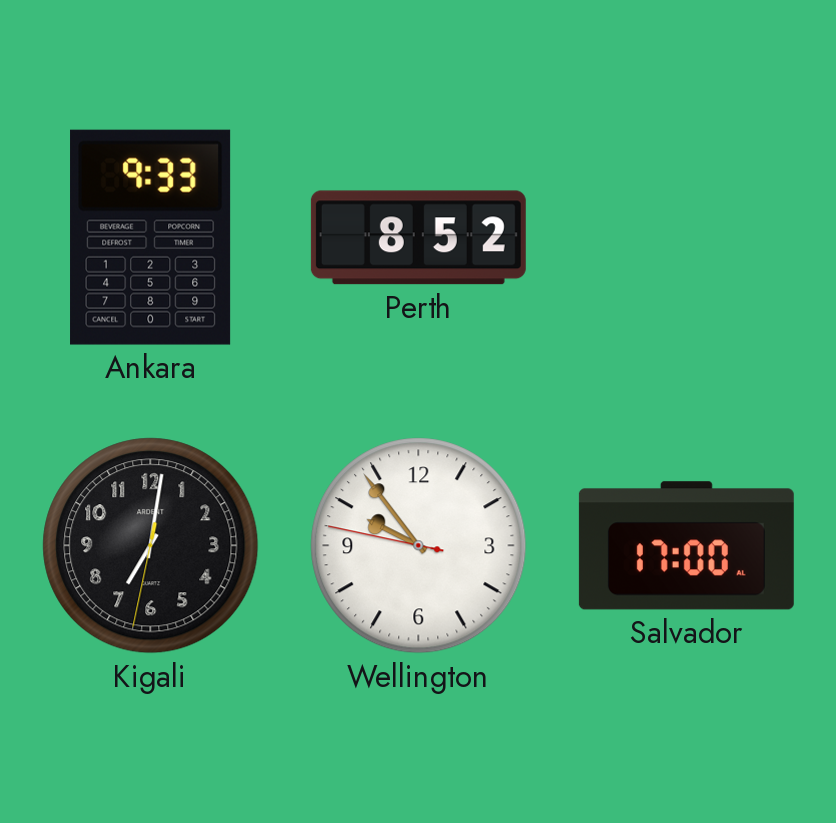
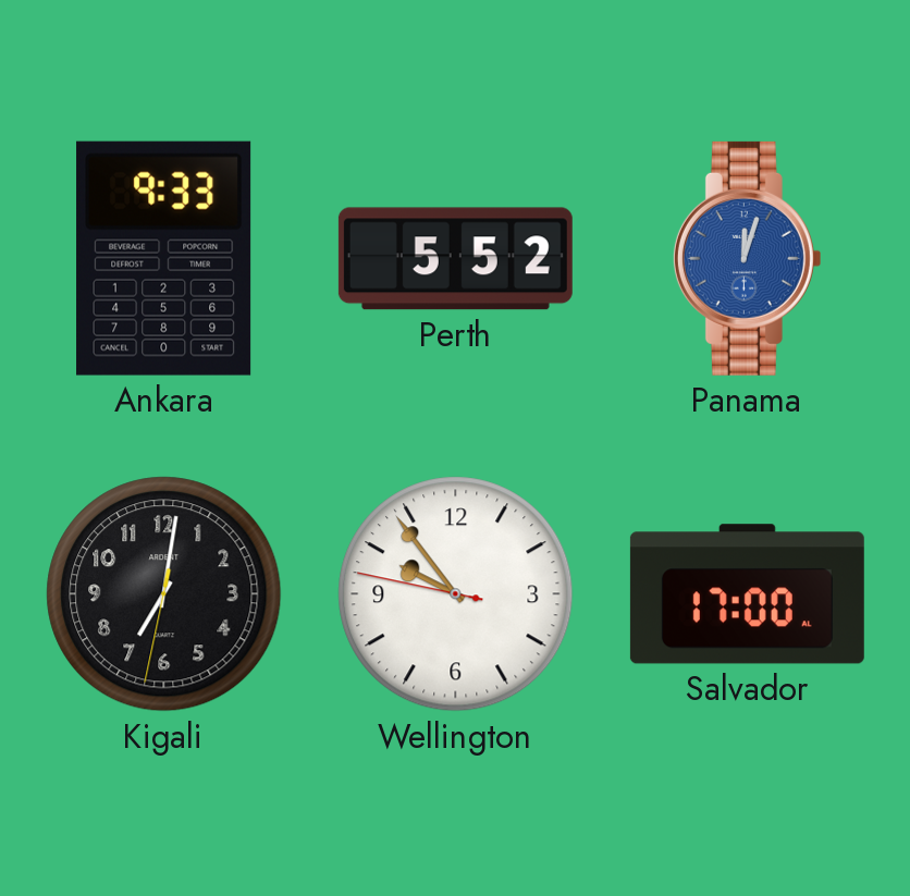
Perth: 8:52 -> 5:52 (455, 259)
Panama: none -> 12:03 (747, 258)
